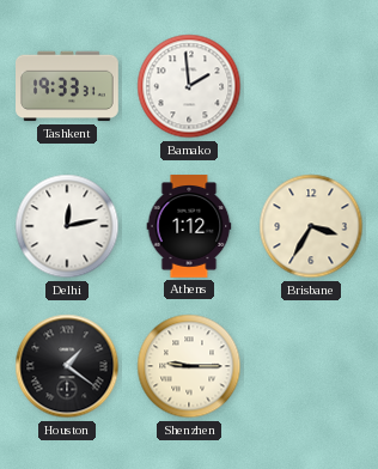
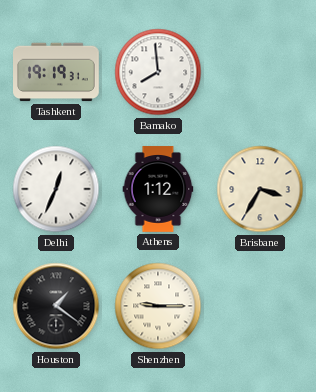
Tashkent: 19:33 -> 19:19 (57, 72)
Bamako: 1:59 -> 7:59 (158, 72)
Delhi: 12:13 -> 12:34 (56, 189)
